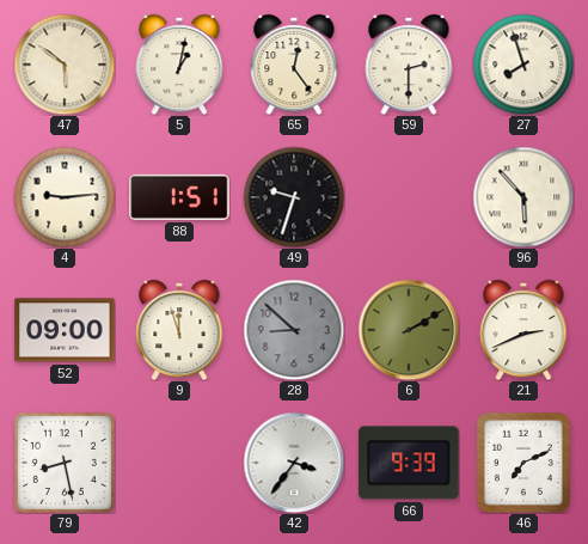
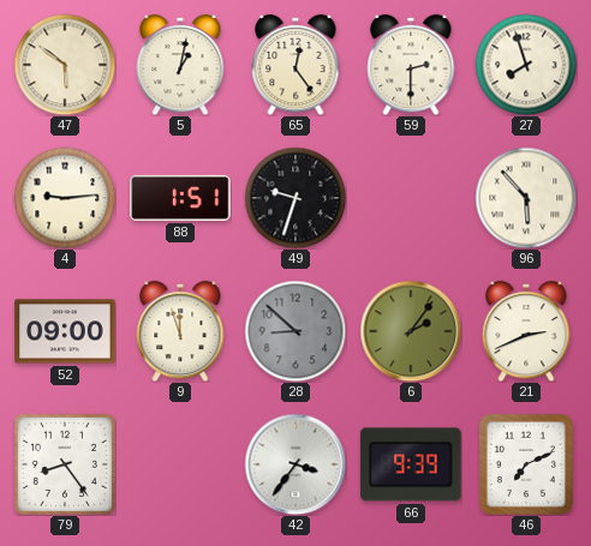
6: 2:10 -> 2:06 (411, 331)
79: 8:28 -> 8:24 (65, 464)
